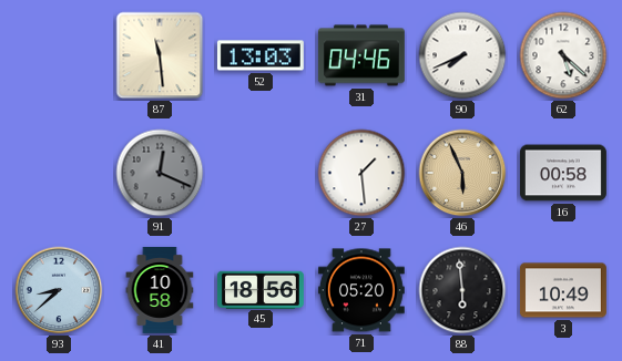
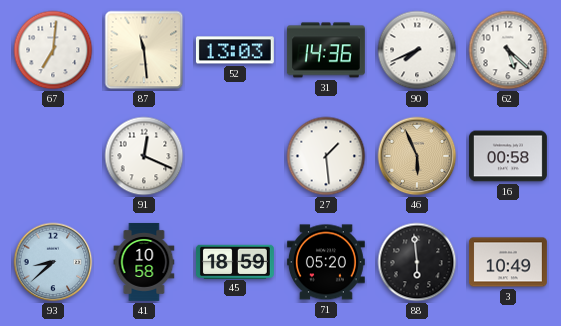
67: none -> 7:01 (53, 50)
31: 04:46 -> 14:36 (326, 50)
91 dial: grey -> white (144, 156)
45: 18:56 -> 18:59 (235, 261)
